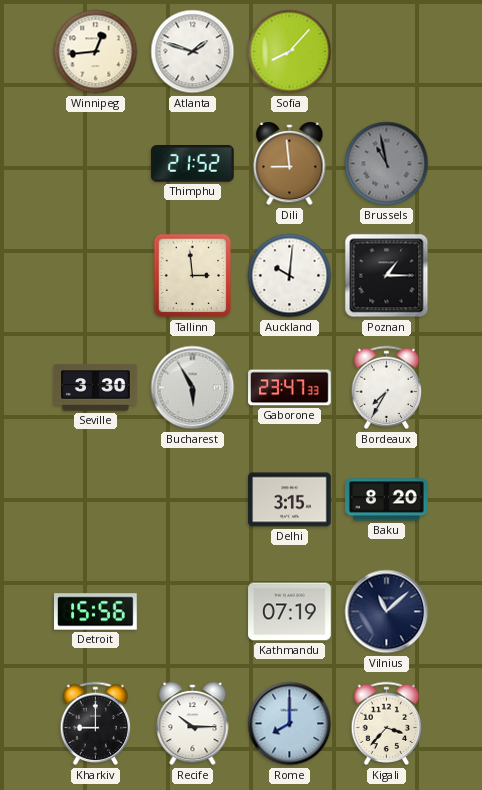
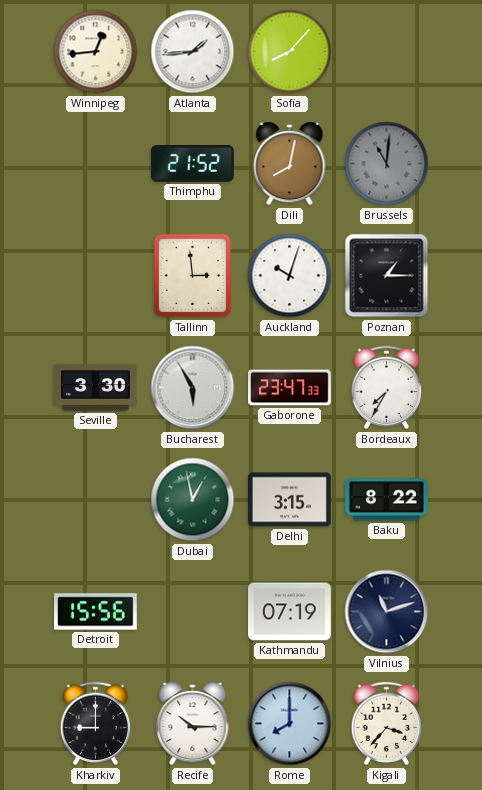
Atlanta: 1:48 -> 1:44 (193, 52)
Dili: 8:59 -> 8:02 (290, 164)
Brussels: 10:58 -> 11:01 (387, 164)
Auckland: 10:01 -> 10:03 (290, 276)
Dubai: none -> 12:58 (193, 500)
Baku: 8:20 -> 8:22 (387, 500)
Vilnius: 11:08 -> 11:12 (387, 612)
